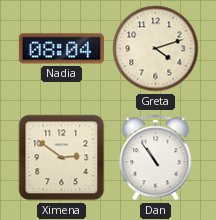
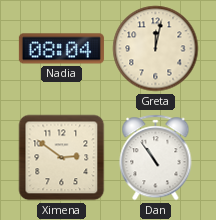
Greta: 4:12 -> 12:02 (156, 49)
